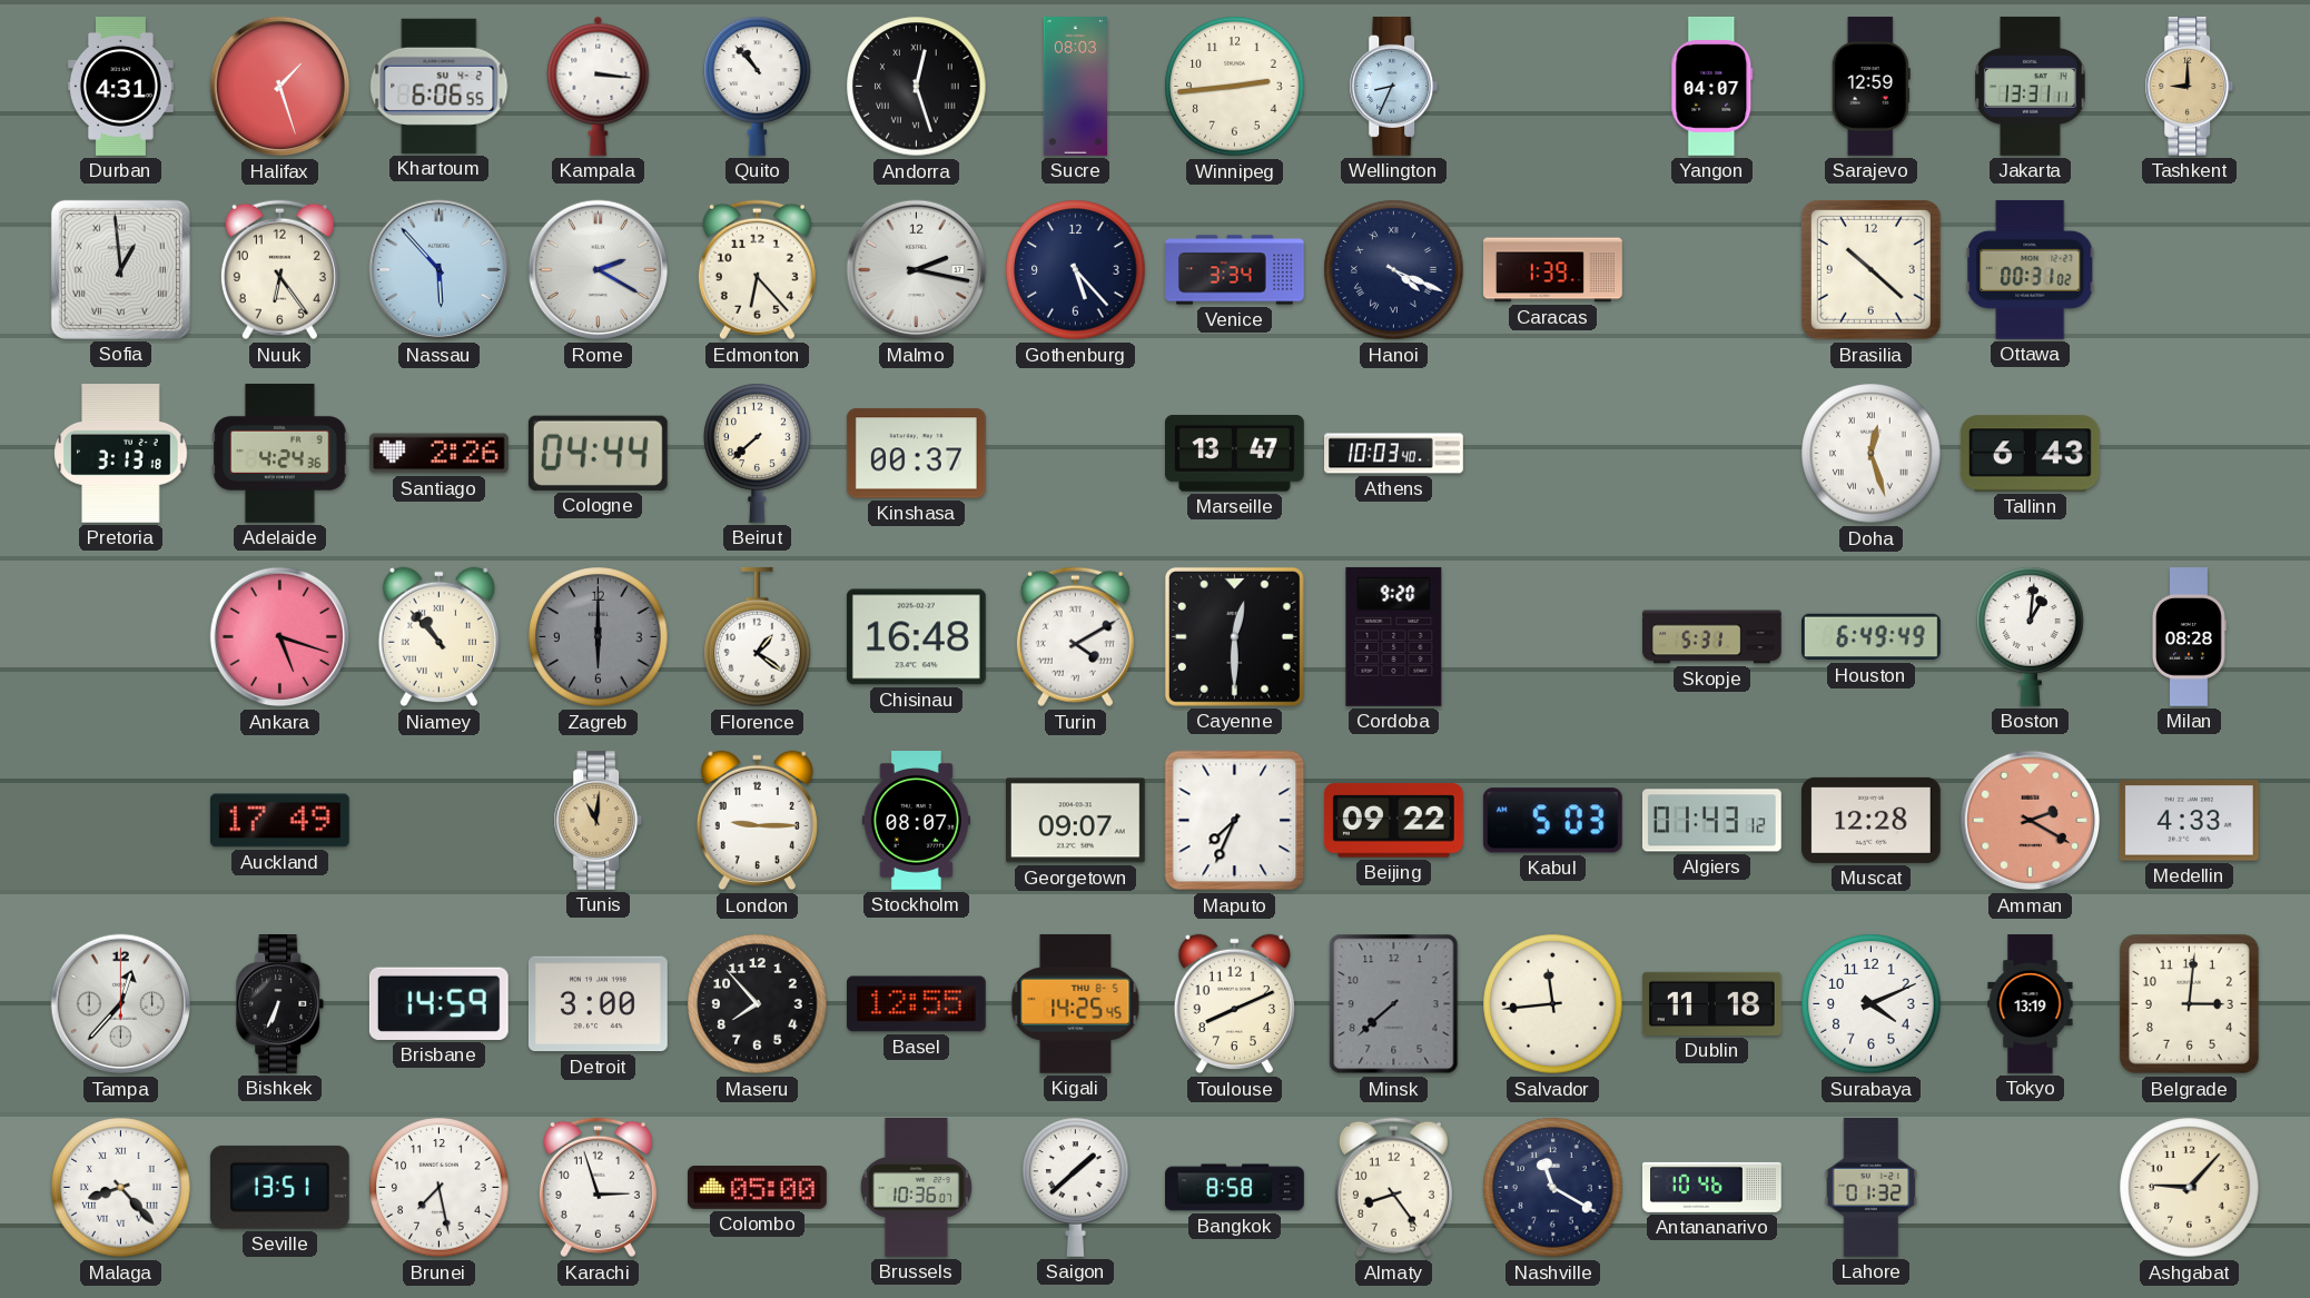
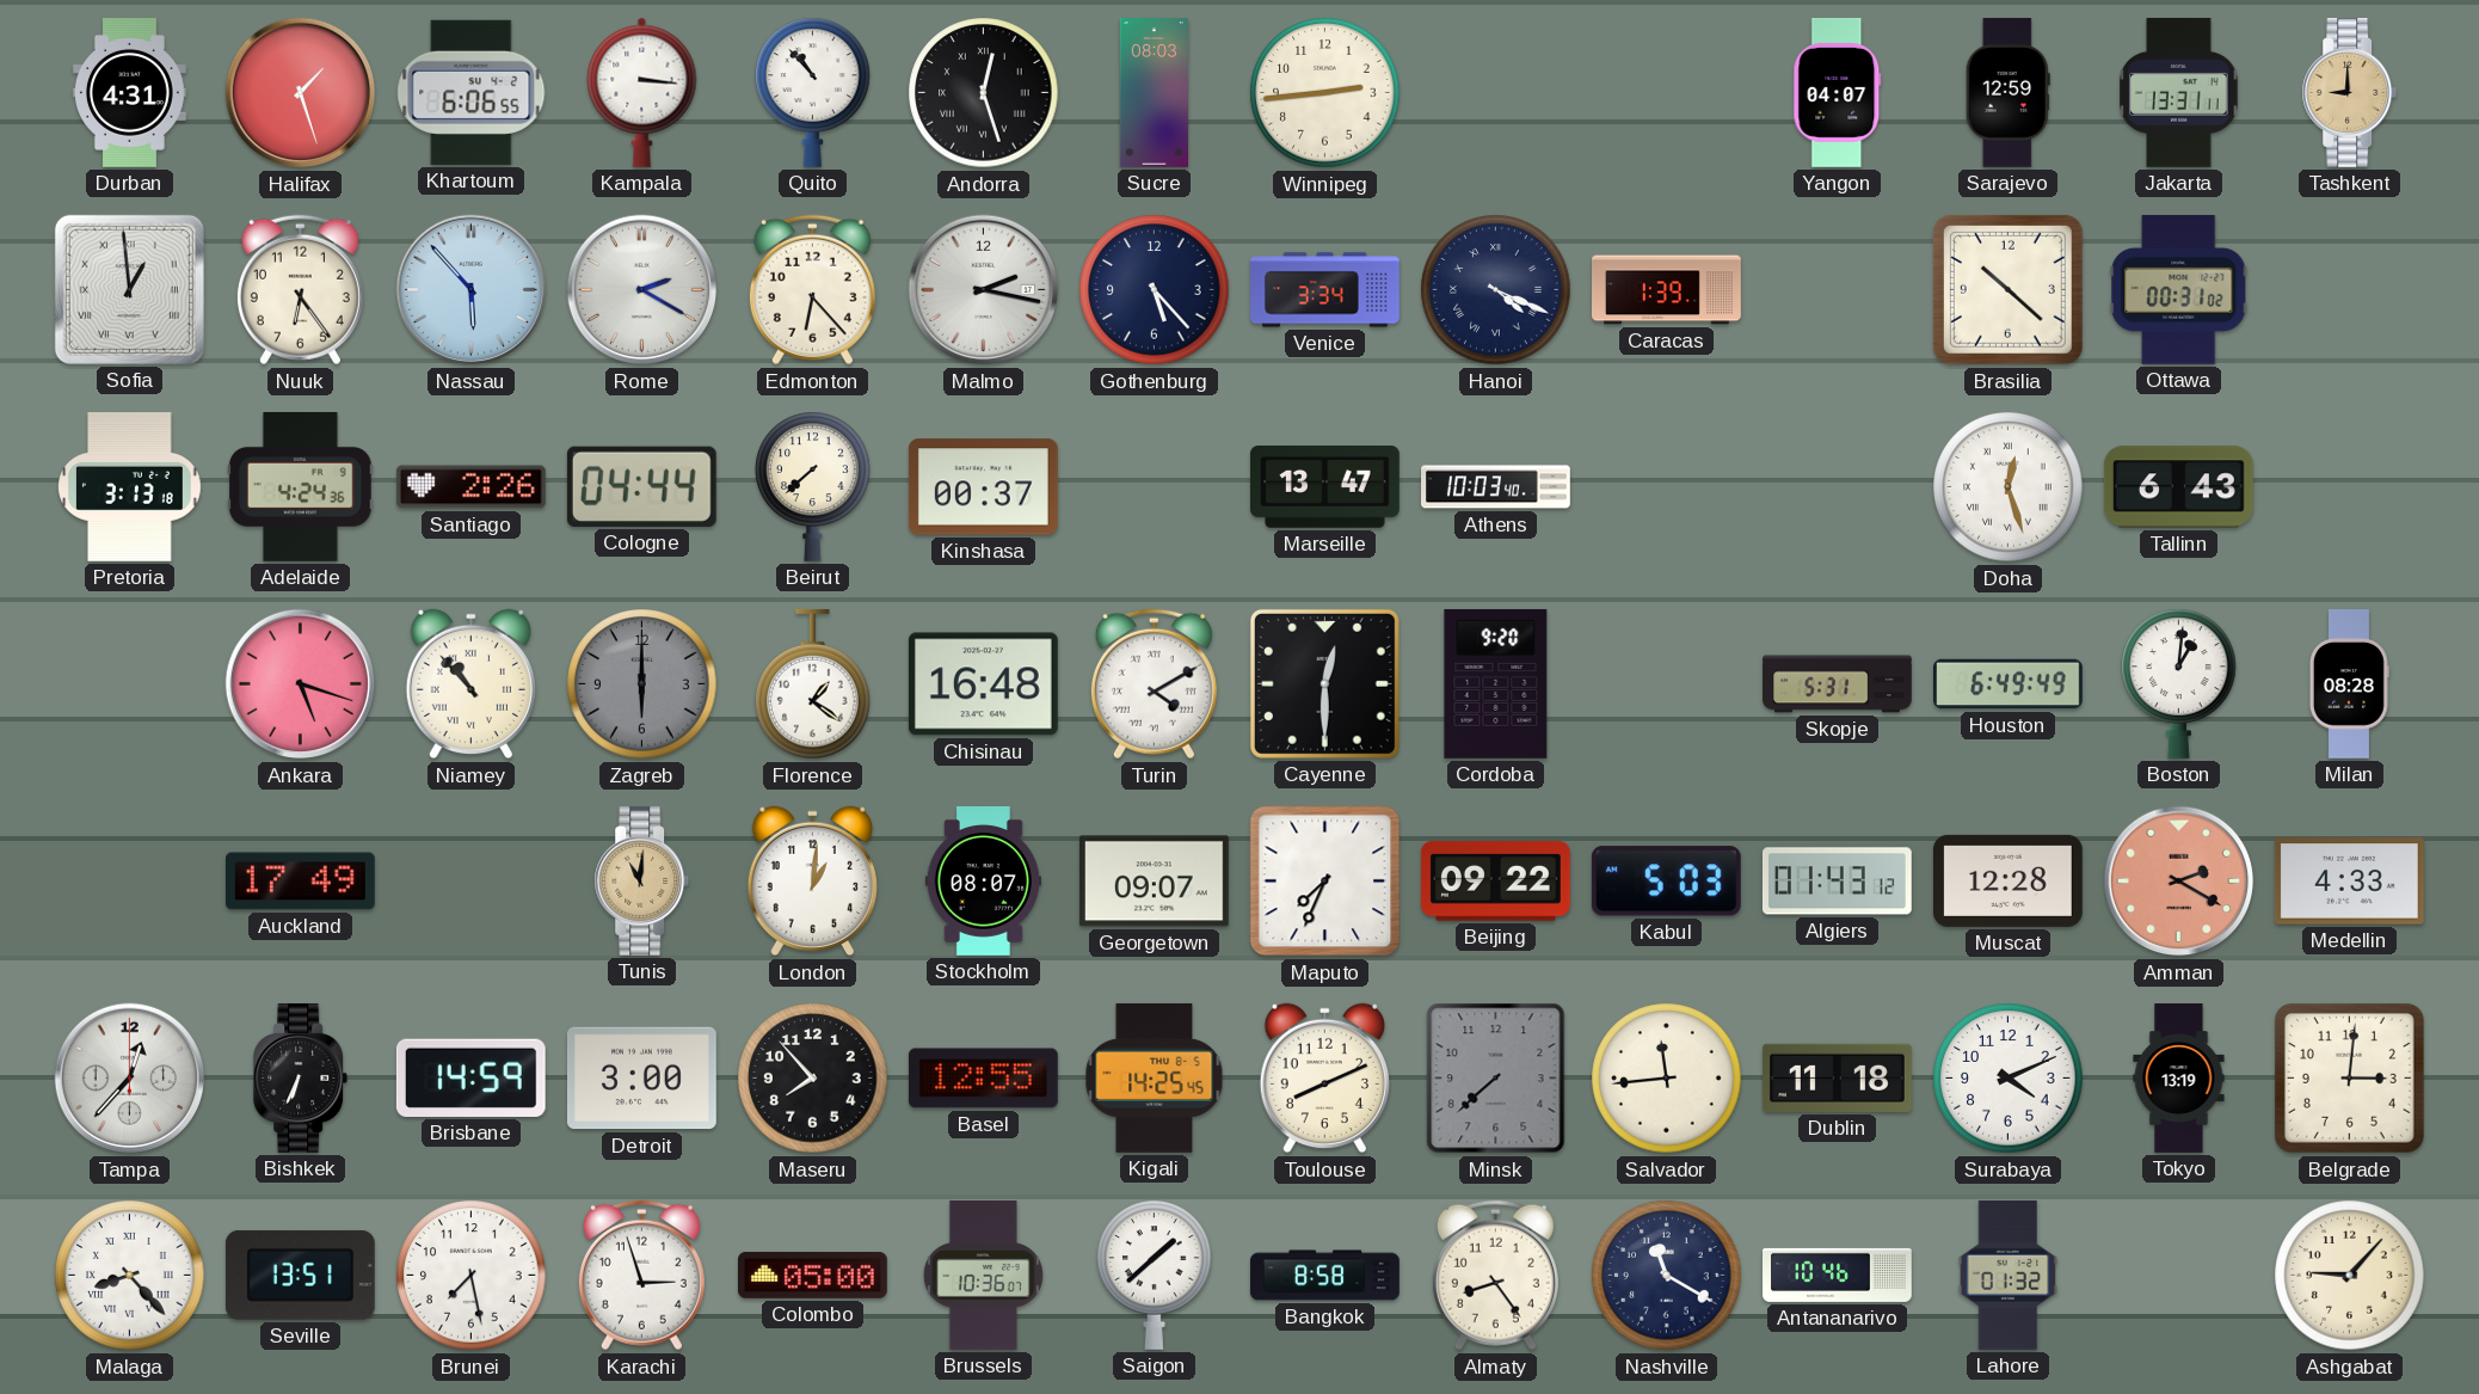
Wellington: 8:34 -> none (1394, 87)
London: 9:15 -> 1:01 (812, 882)
